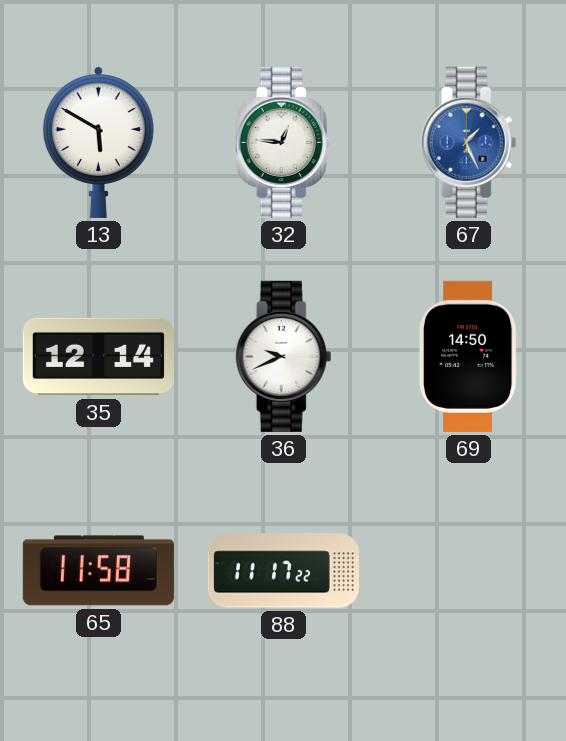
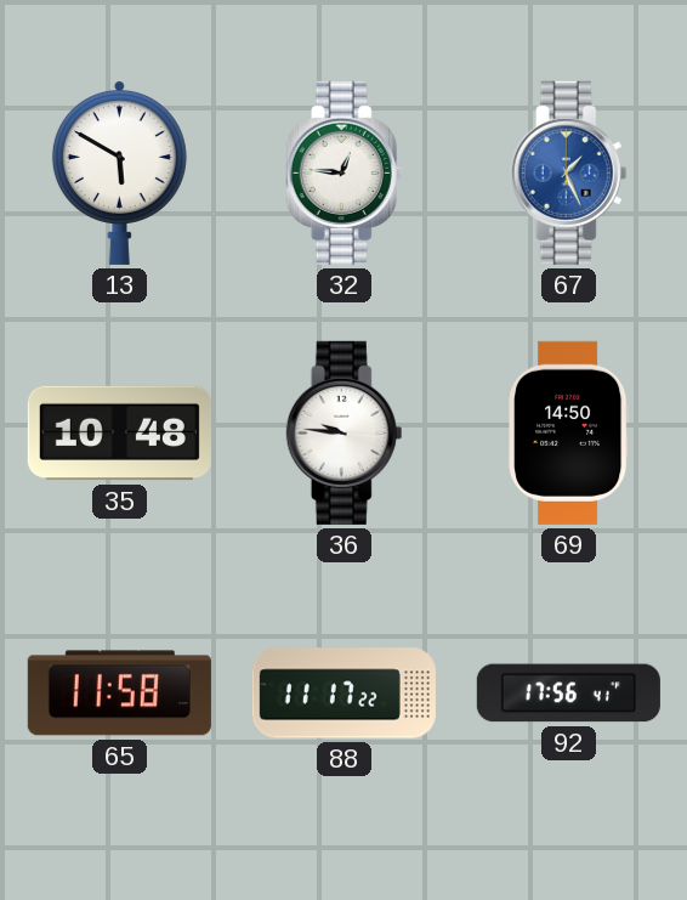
35: 12:14 -> 10:48 (119, 434)
36: 9:41 -> 9:46 (345, 432)
92: none -> 17:56 (568, 694)
